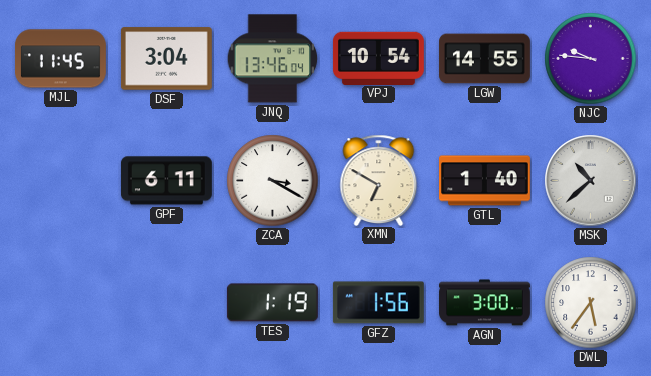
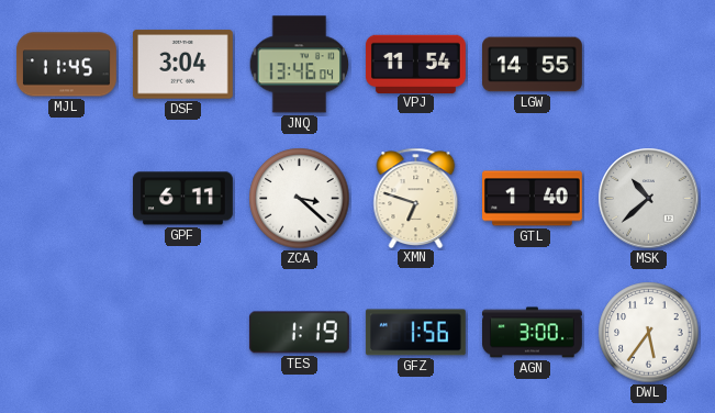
VPJ: 10:54 -> 11:54 (415, 64)
NJC: 9:46 -> none (591, 59)
ZCA: 3:20 -> 3:22 (300, 199)
XMN: 6:50 -> 6:48 (416, 198)
